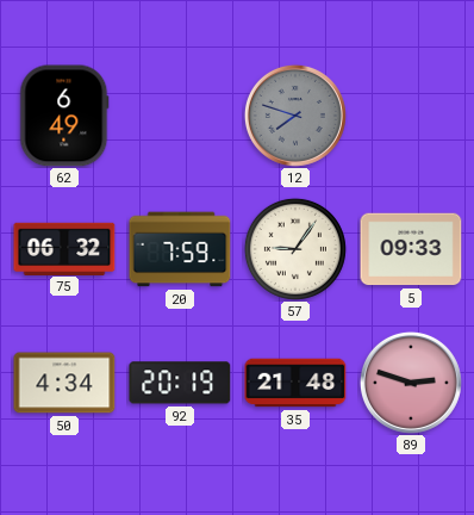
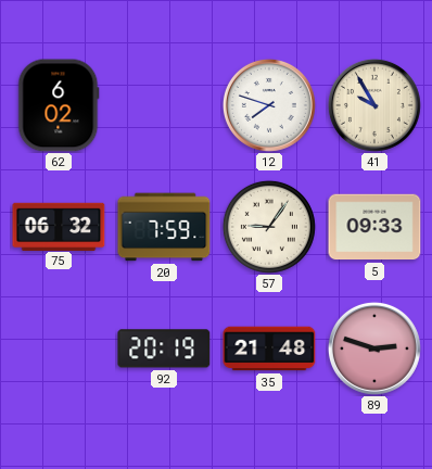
62: 6:49 -> 6:02 (59, 105)
12 dial: grey -> white (269, 105)
41: none -> 9:55 (374, 105)
50: 4:34 -> none (64, 383)
